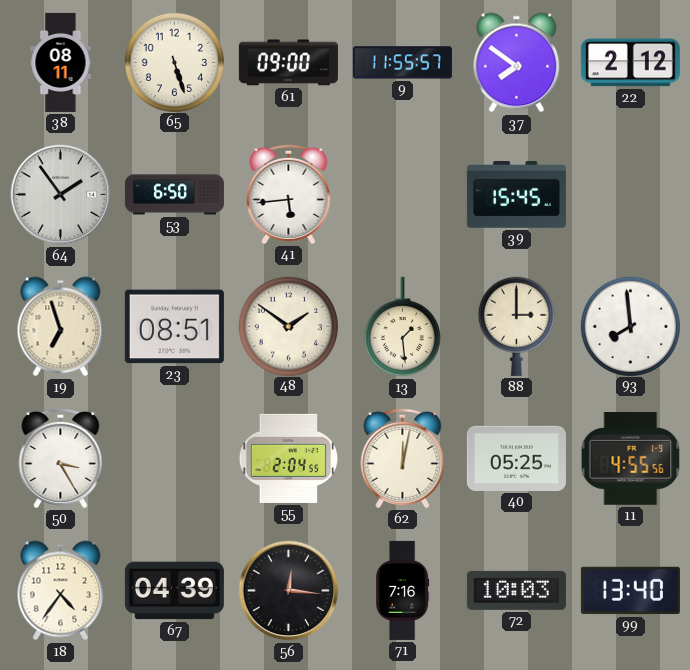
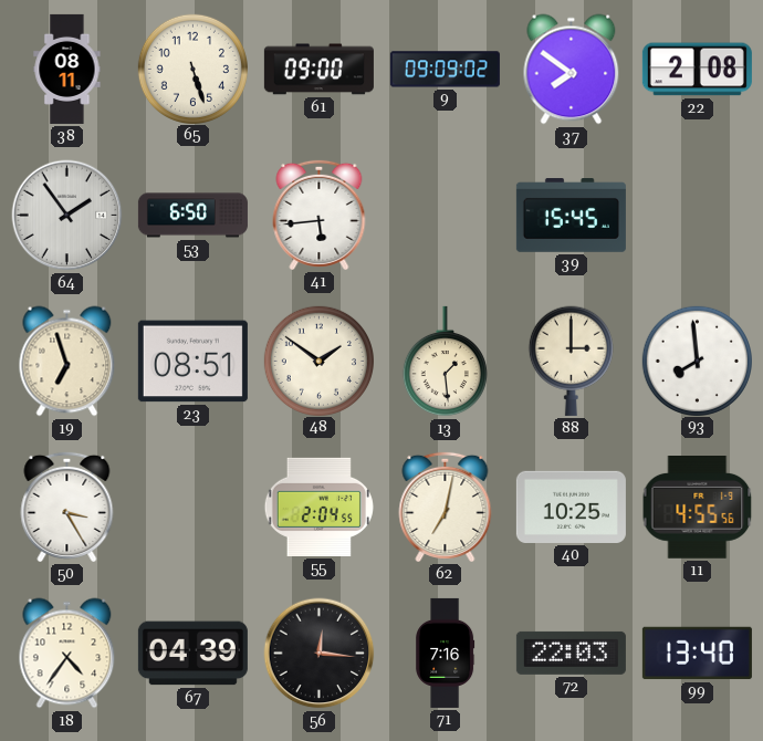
9: 11:55 -> 09:09 (445, 70)
22: 2:12 -> 2:08 (697, 70)
62: 12:02 -> 7:02 (446, 507)
40: 05:25 -> 10:25 (571, 507)
72: 10:03 -> 22:03 (571, 653)
